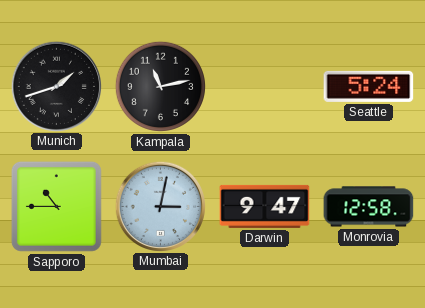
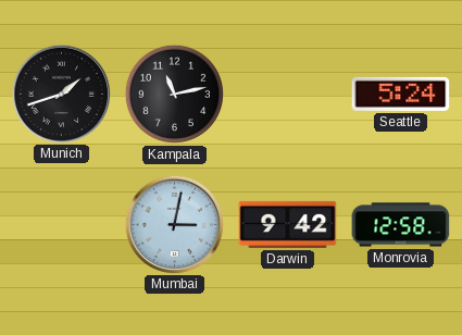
Sapporo: 10:45 -> none (56, 206)
Darwin: 9:47 -> 9:42 (288, 224)
